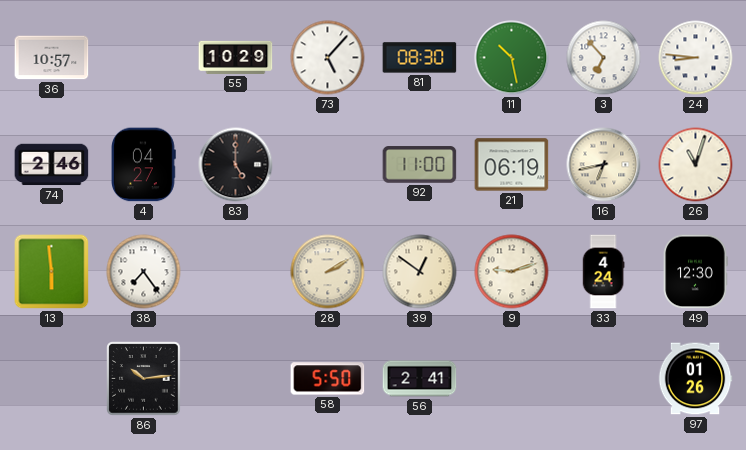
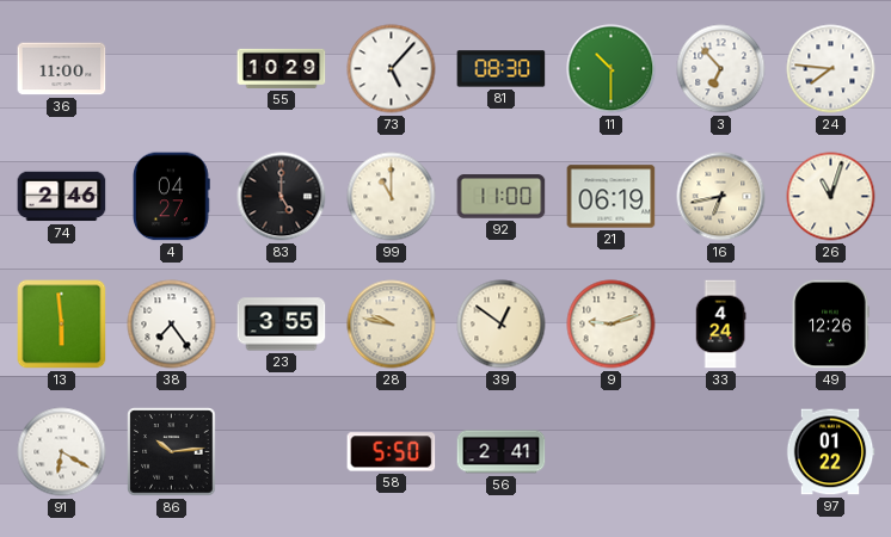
36: 10:57 -> 11:00 (62, 69)
11: 10:28 -> 10:30 (612, 69)
24: 8:46 -> 7:46 (831, 69)
99: none -> 11:00 (392, 197)
23: none -> 3:55 (282, 325)
28: 2:10 -> 9:47 (392, 325)
49: 12:30 -> 12:26 (830, 325)
91: none -> 6:20 (62, 452)
97: 01:26 -> 01:22 (830, 452)
